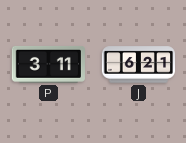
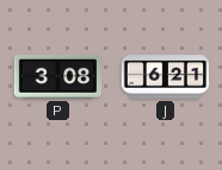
P: 3:11 -> 3:08 (57, 76)
